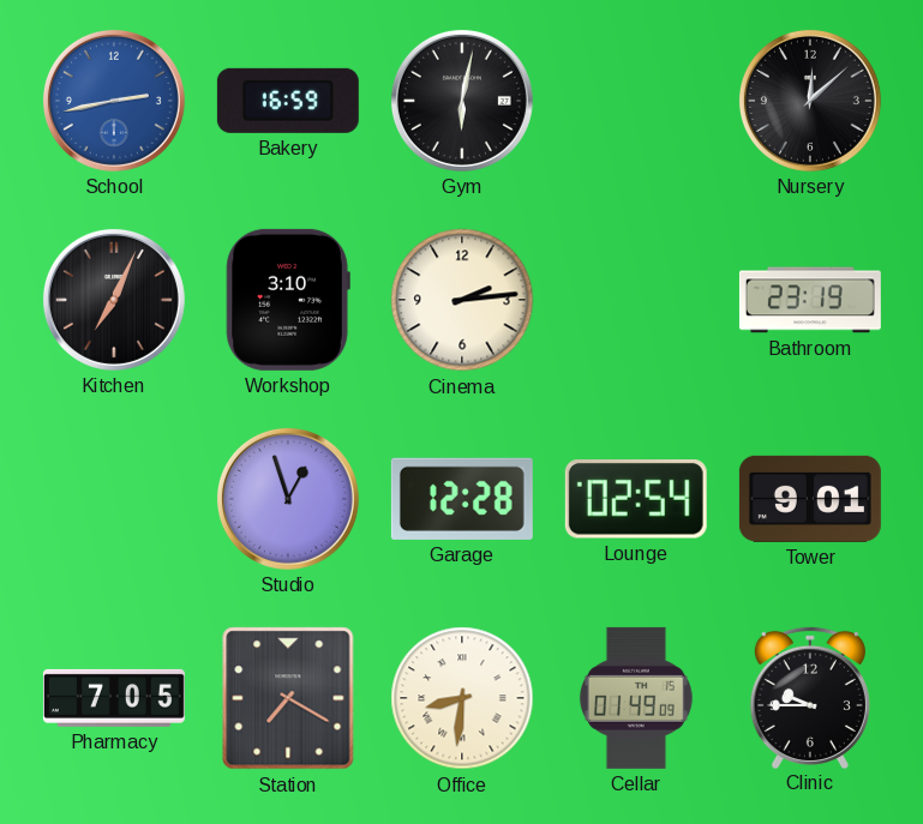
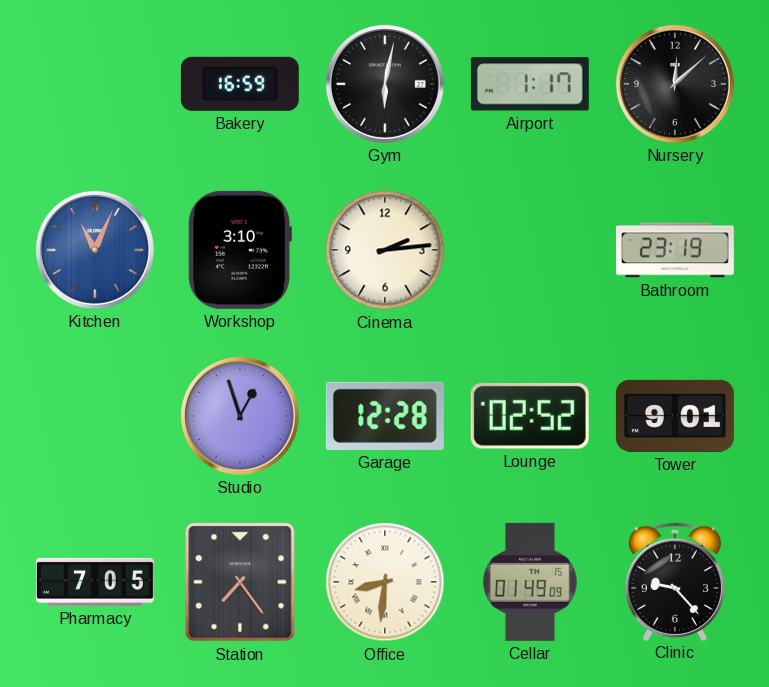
School: 2:43 -> none (114, 101)
Airport: none -> 1:17 (530, 84)
Kitchen: 7:04 -> 11:04 (95, 250)
Kitchen dial: black -> blue (95, 250)
Lounge: 02:54 -> 02:52 (530, 417)
Station: 7:20 -> 7:24 (240, 582)
Clinic: 9:45 -> 9:23 (675, 581)
